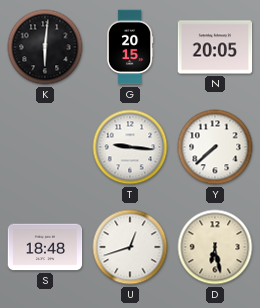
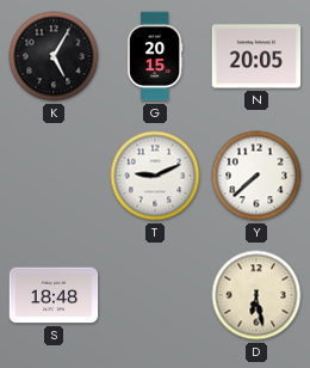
K: 6:01 -> 5:05 (54, 56)
T: 9:16 -> 9:11 (155, 176)
U: 12:42 -> none (130, 247)
